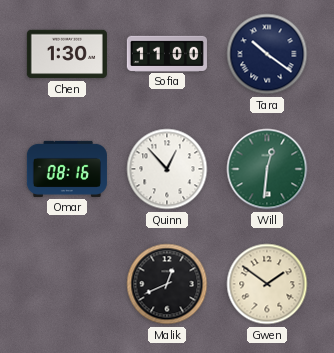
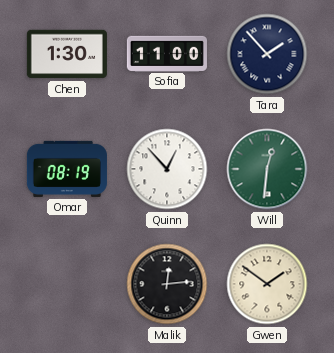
Tara: 10:21 -> 1:53 (267, 54)
Omar: 08:16 -> 08:19 (67, 169)
Malik: 12:41 -> 12:14 (167, 284)
